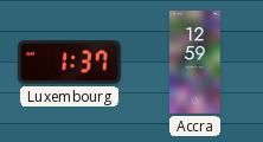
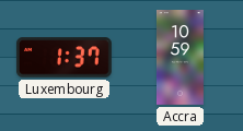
Accra: 12:59 -> 10:59 (180, 58)
